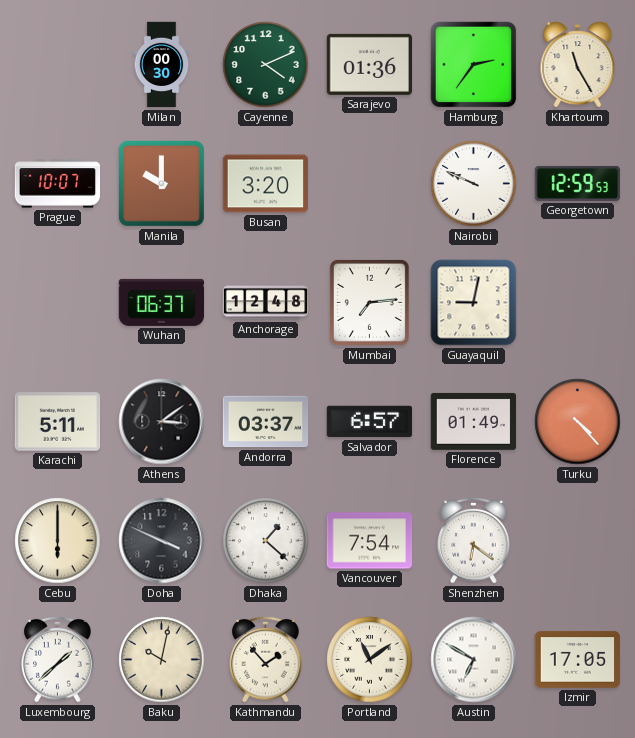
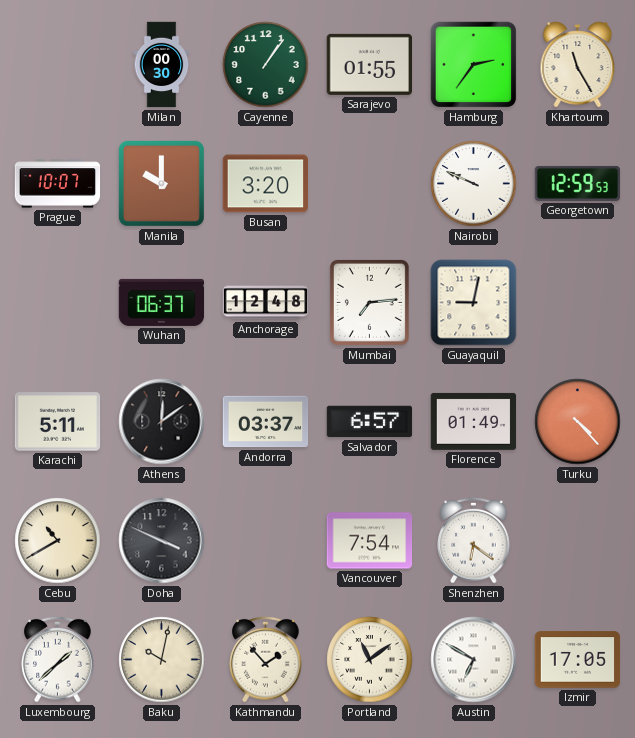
Cayenne: 4:11 -> 1:06 (266, 65)
Sarajevo: 01:36 -> 01:55 (370, 64)
Athens: 3:09 -> 12:09 (162, 422)
Cebu: 6:00 -> 10:40 (58, 541)
Dhaka: 1:22 -> none (266, 541)
